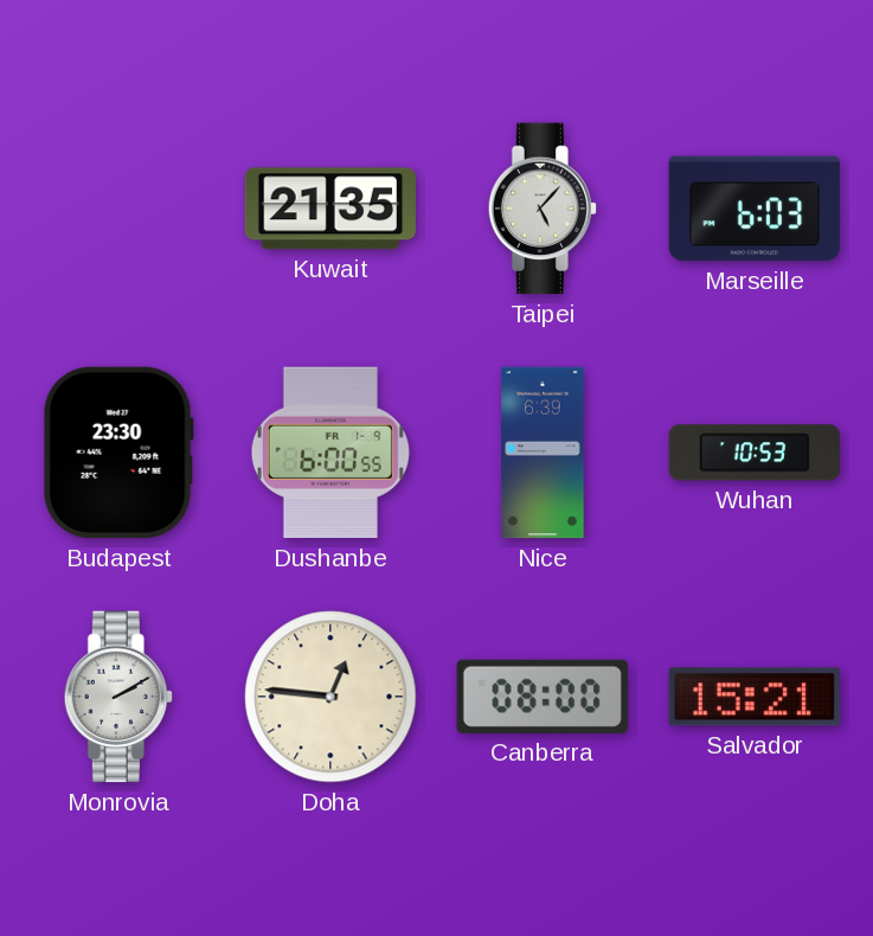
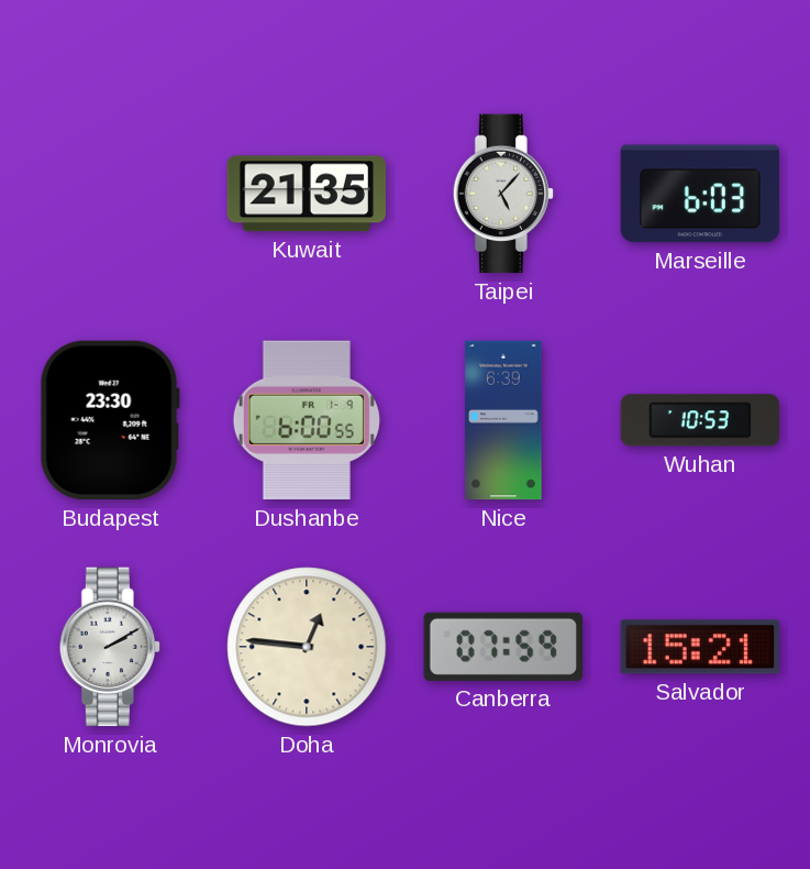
Canberra: 08:00 -> 07:59 (502, 647)
